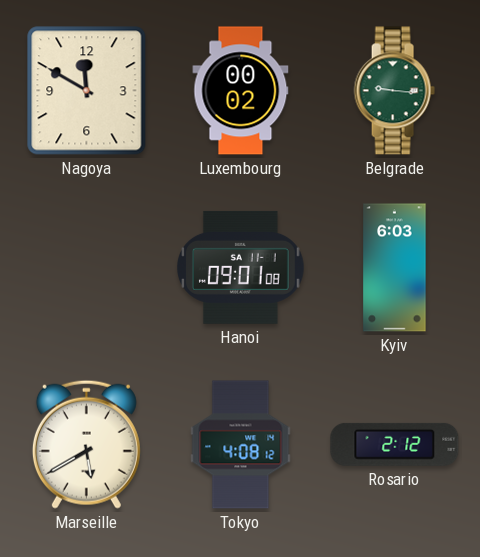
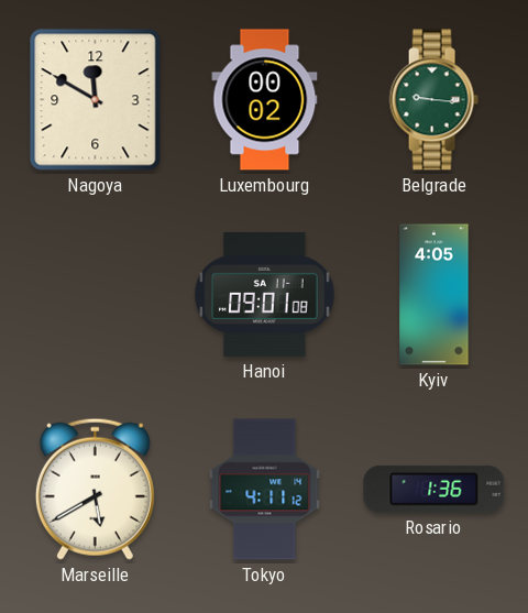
Kyiv: 6:03 -> 4:05 (435, 295)
Tokyo: 4:08 -> 4:11 (265, 490)
Rosario: 2:12 -> 1:36 (435, 489)
